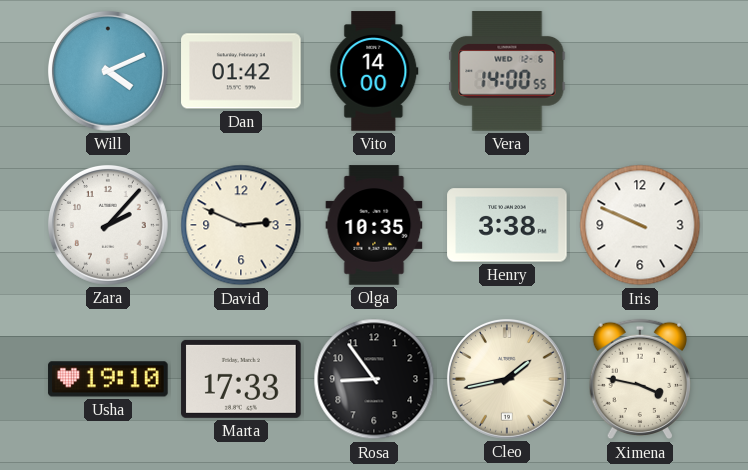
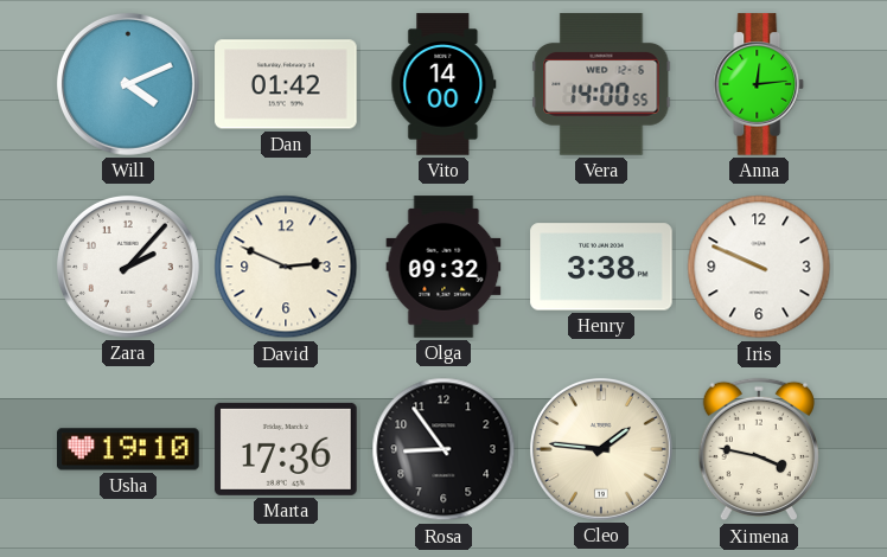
Anna: none -> 12:14 (759, 84)
Olga: 10:35 -> 09:32 (443, 267)
Marta: 17:33 -> 17:36 (286, 449)
Cleo: 1:43 -> 1:46 (601, 449)
